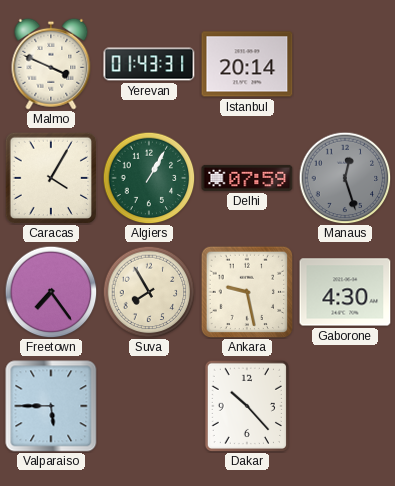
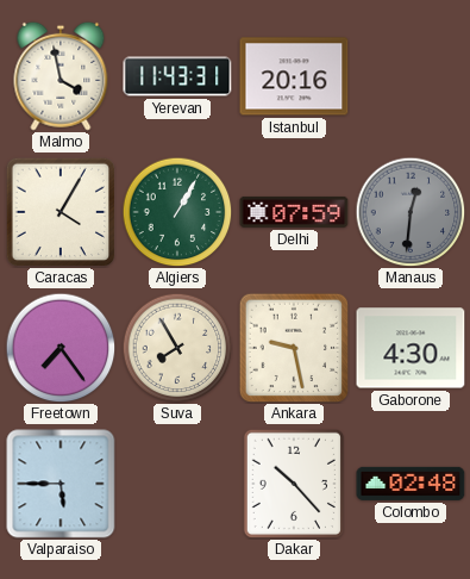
Malmo: 3:49 -> 3:58 (61, 76)
Yerevan: 01:43 -> 11:43 (177, 76)
Istanbul: 20:14 -> 20:16 (294, 76)
Manaus: 12:27 -> 12:31 (411, 212)
Colombo: none -> 02:48 (411, 484)
